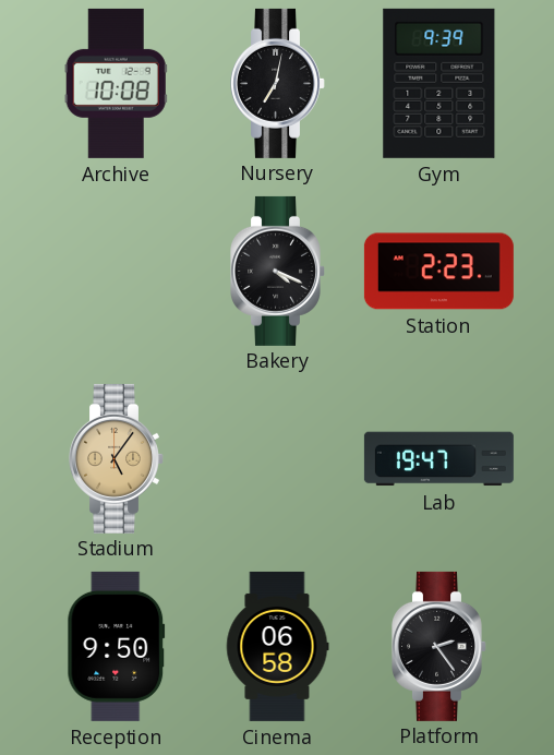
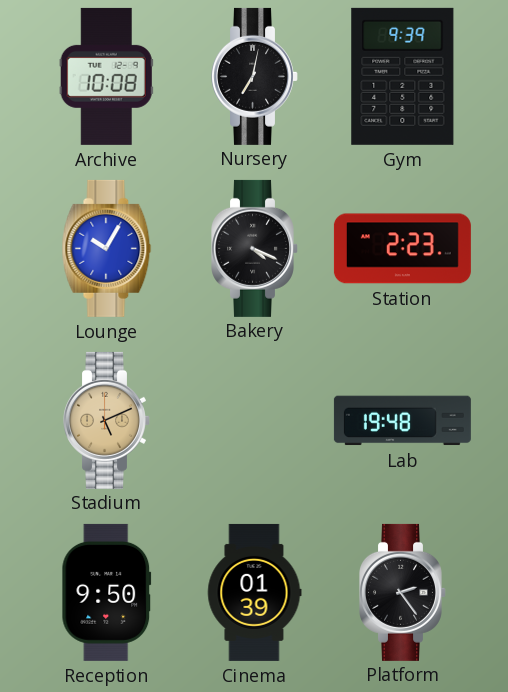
Lounge: none -> 10:05 (107, 248)
Stadium: 5:06 -> 5:11 (107, 420)
Lab: 19:47 -> 19:48 (402, 421)
Cinema: 06:58 -> 01:39 (254, 592)
